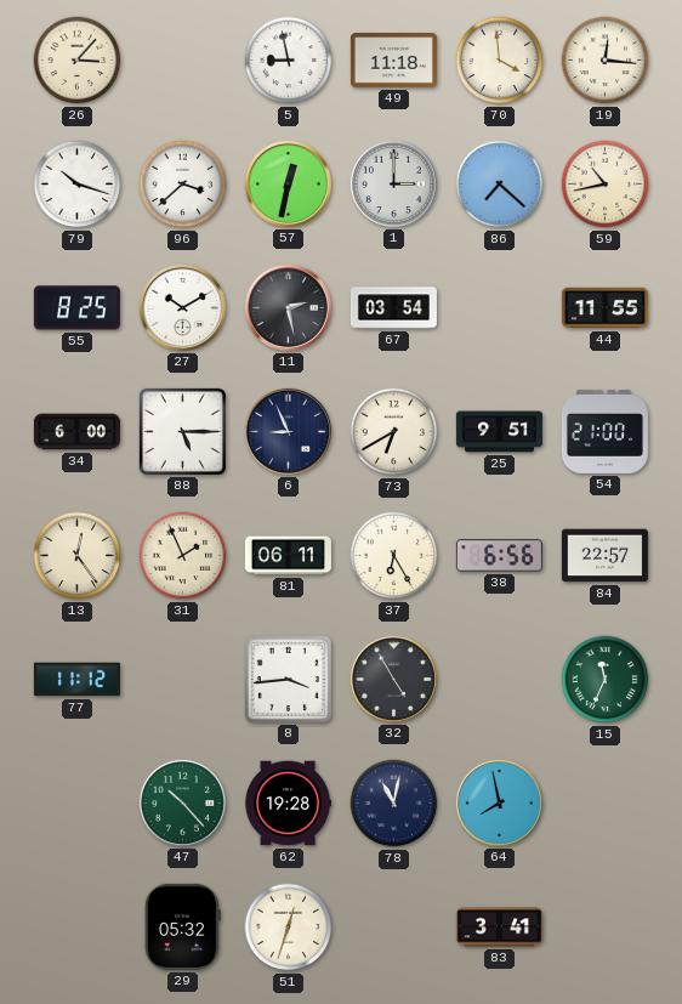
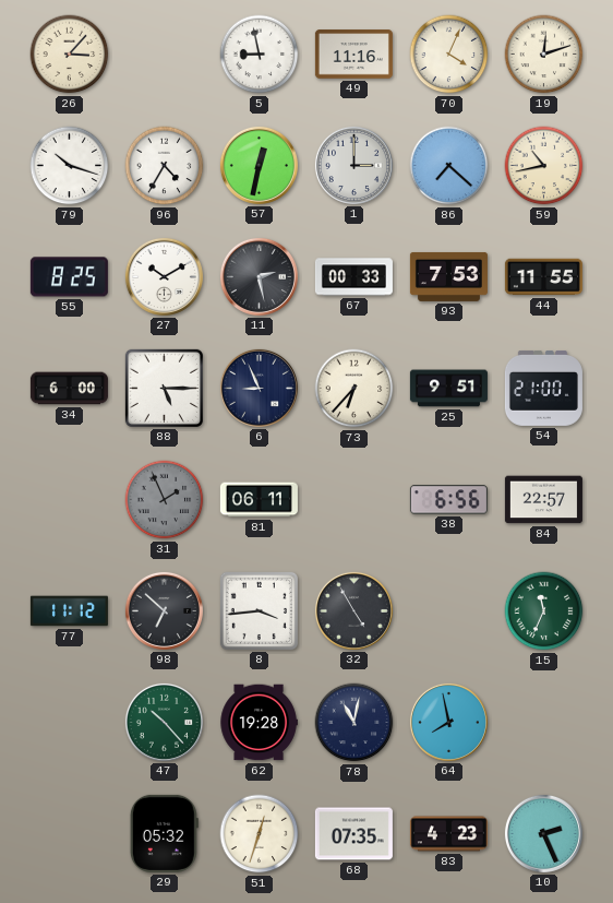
49: 11:18 -> 11:16 (353, 55)
70: 3:59 -> 4:04 (449, 55)
19: 12:16 -> 12:12 (544, 55)
96: 3:38 -> 4:35 (165, 166)
67: 03:54 -> 00:33 (353, 277)
93: none -> 7:53 (448, 276)
73: 6:40 -> 6:37 (354, 389)
13: 12:24 -> none (78, 556)
31 dial: cream -> grey (165, 500)
37: 6:25 -> none (394, 556)
98: none -> 6:52 (164, 610)
68: none -> 07:35 (353, 834)
83: 3:41 -> 4:23 (448, 834)
10: none -> 2:26 (543, 833)
